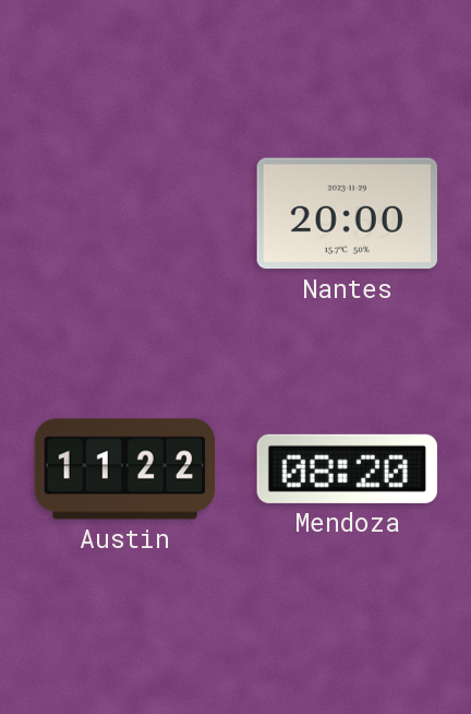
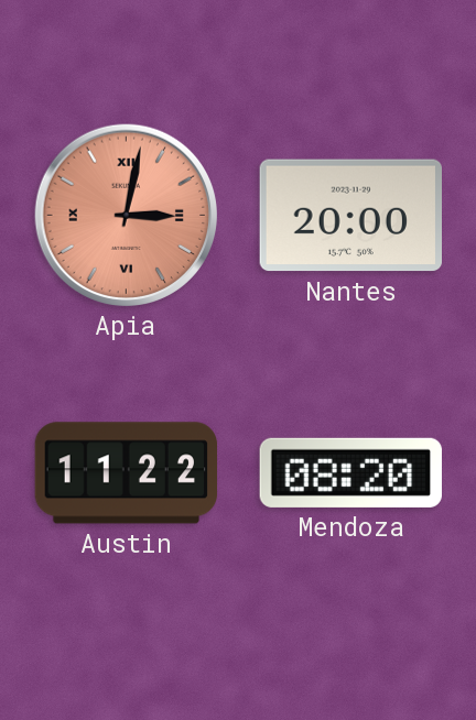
Apia: none -> 3:02 (126, 215)
